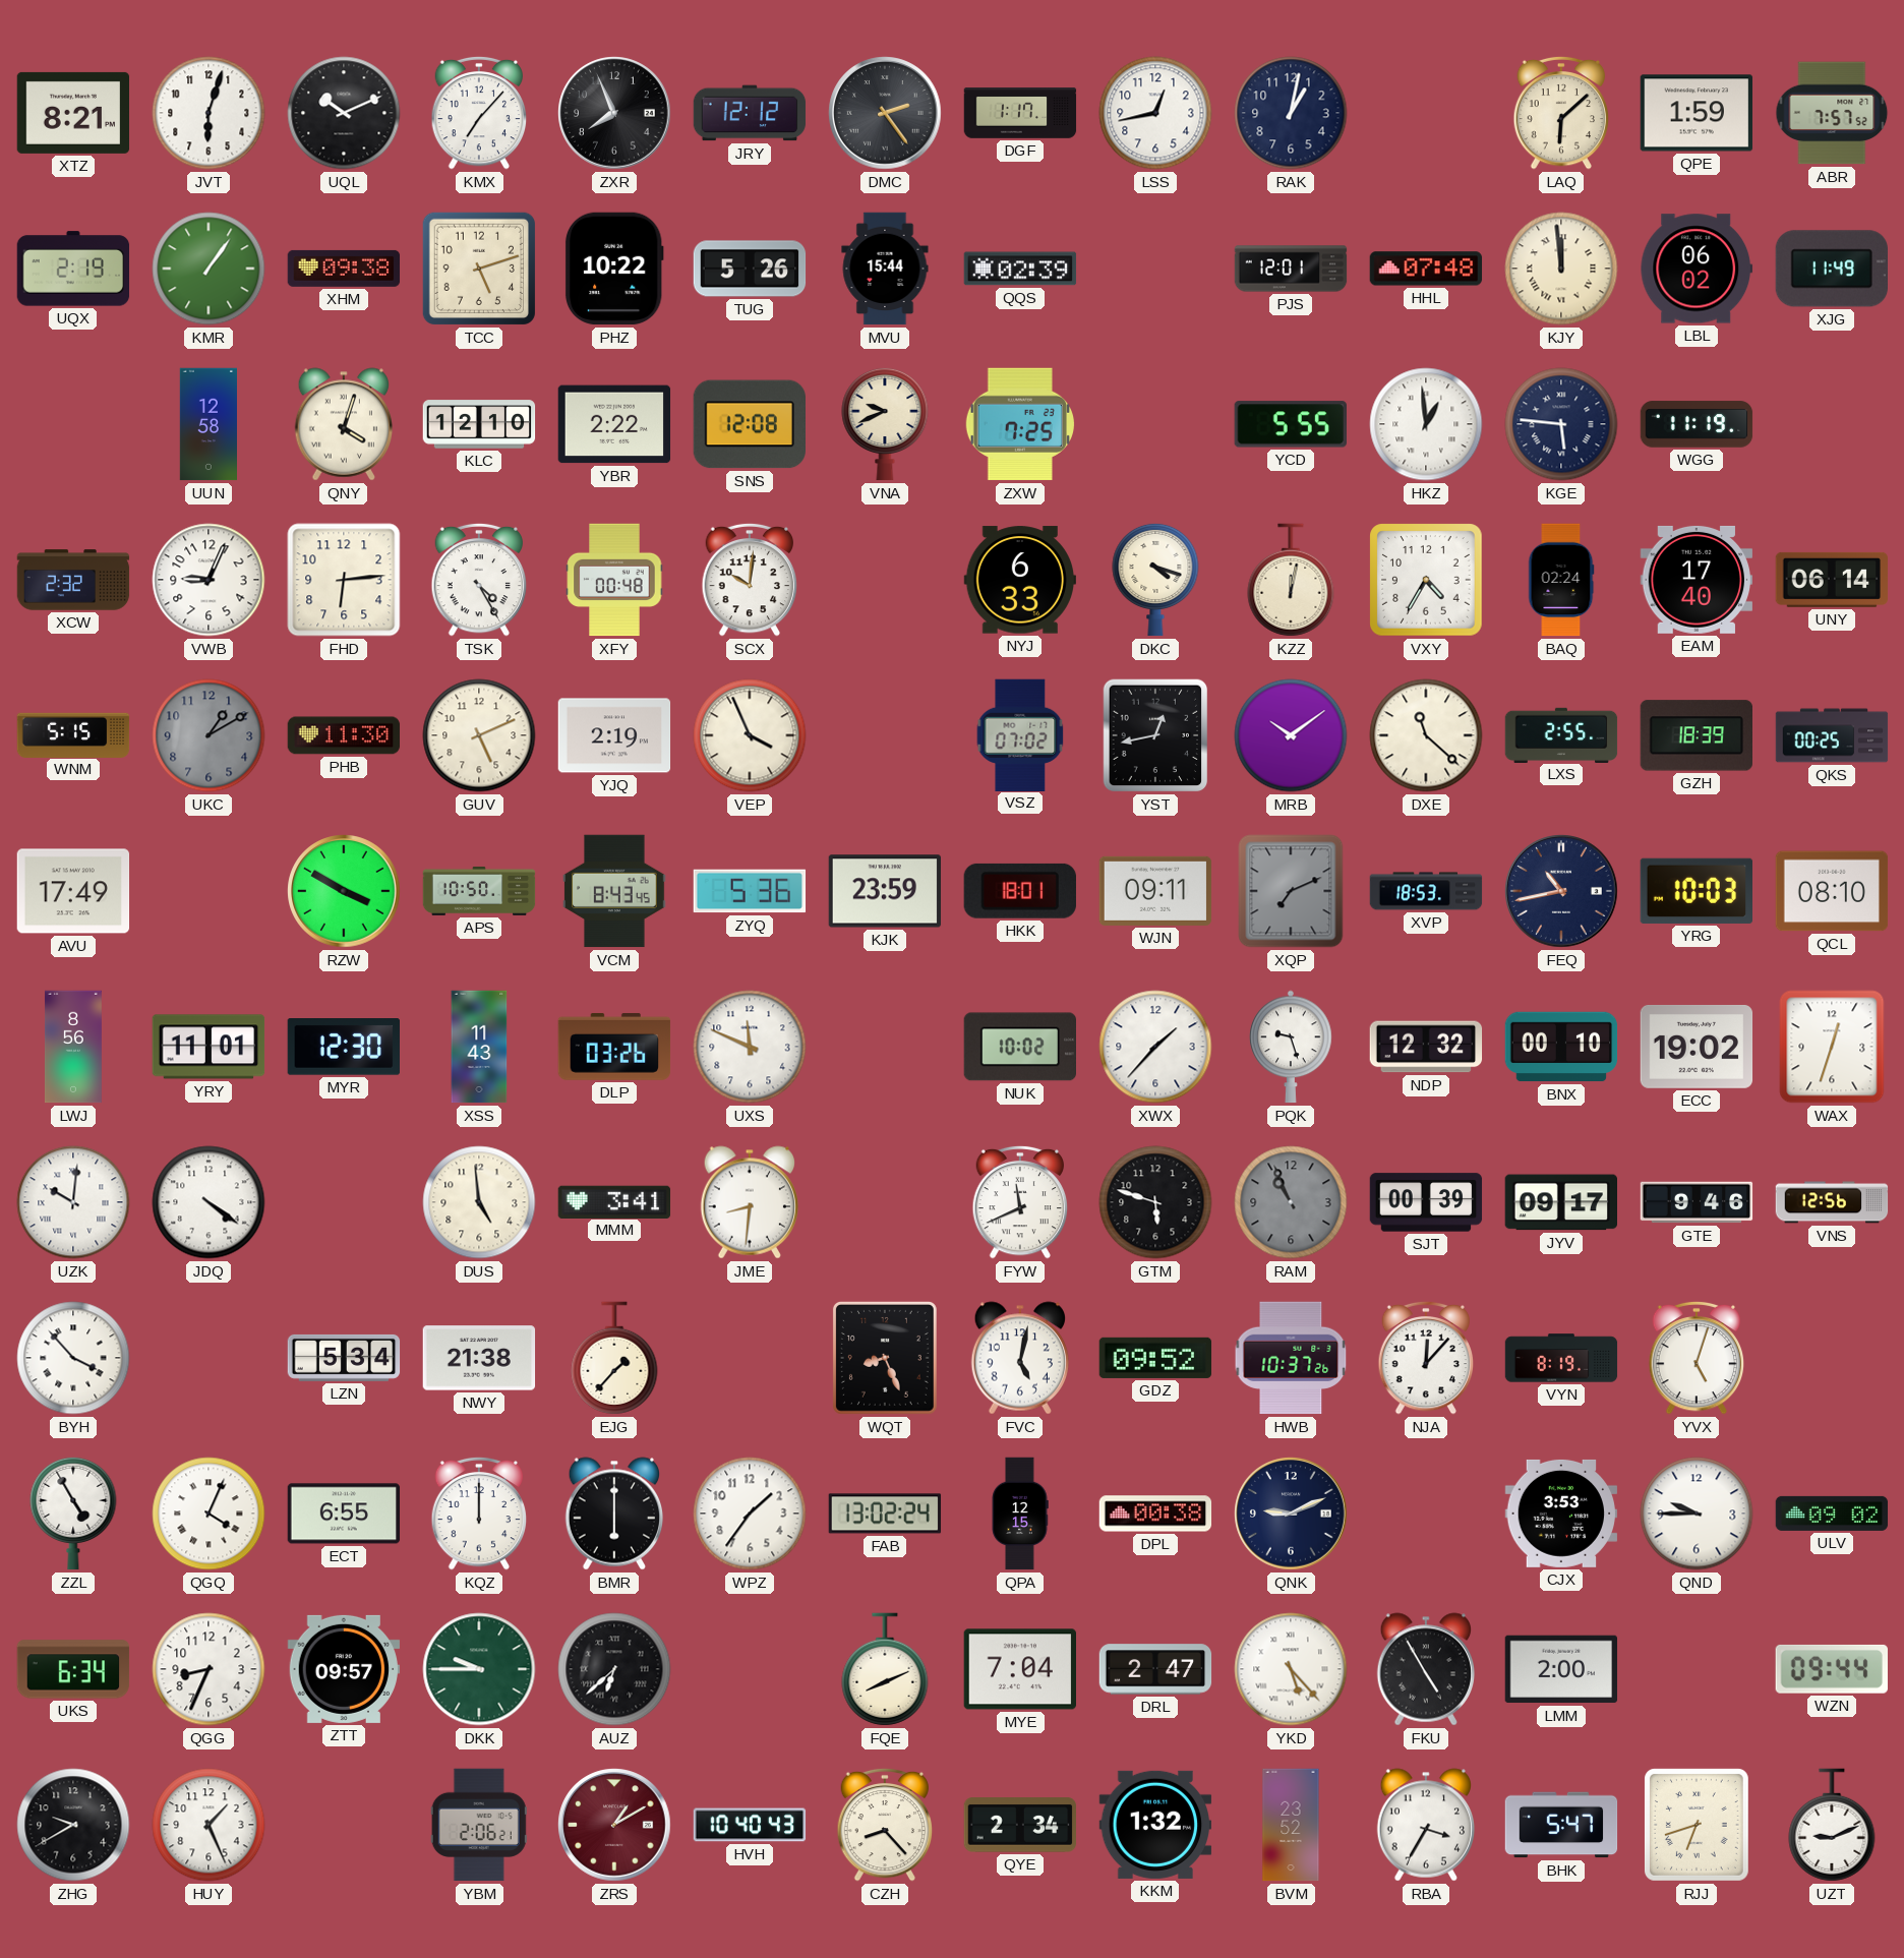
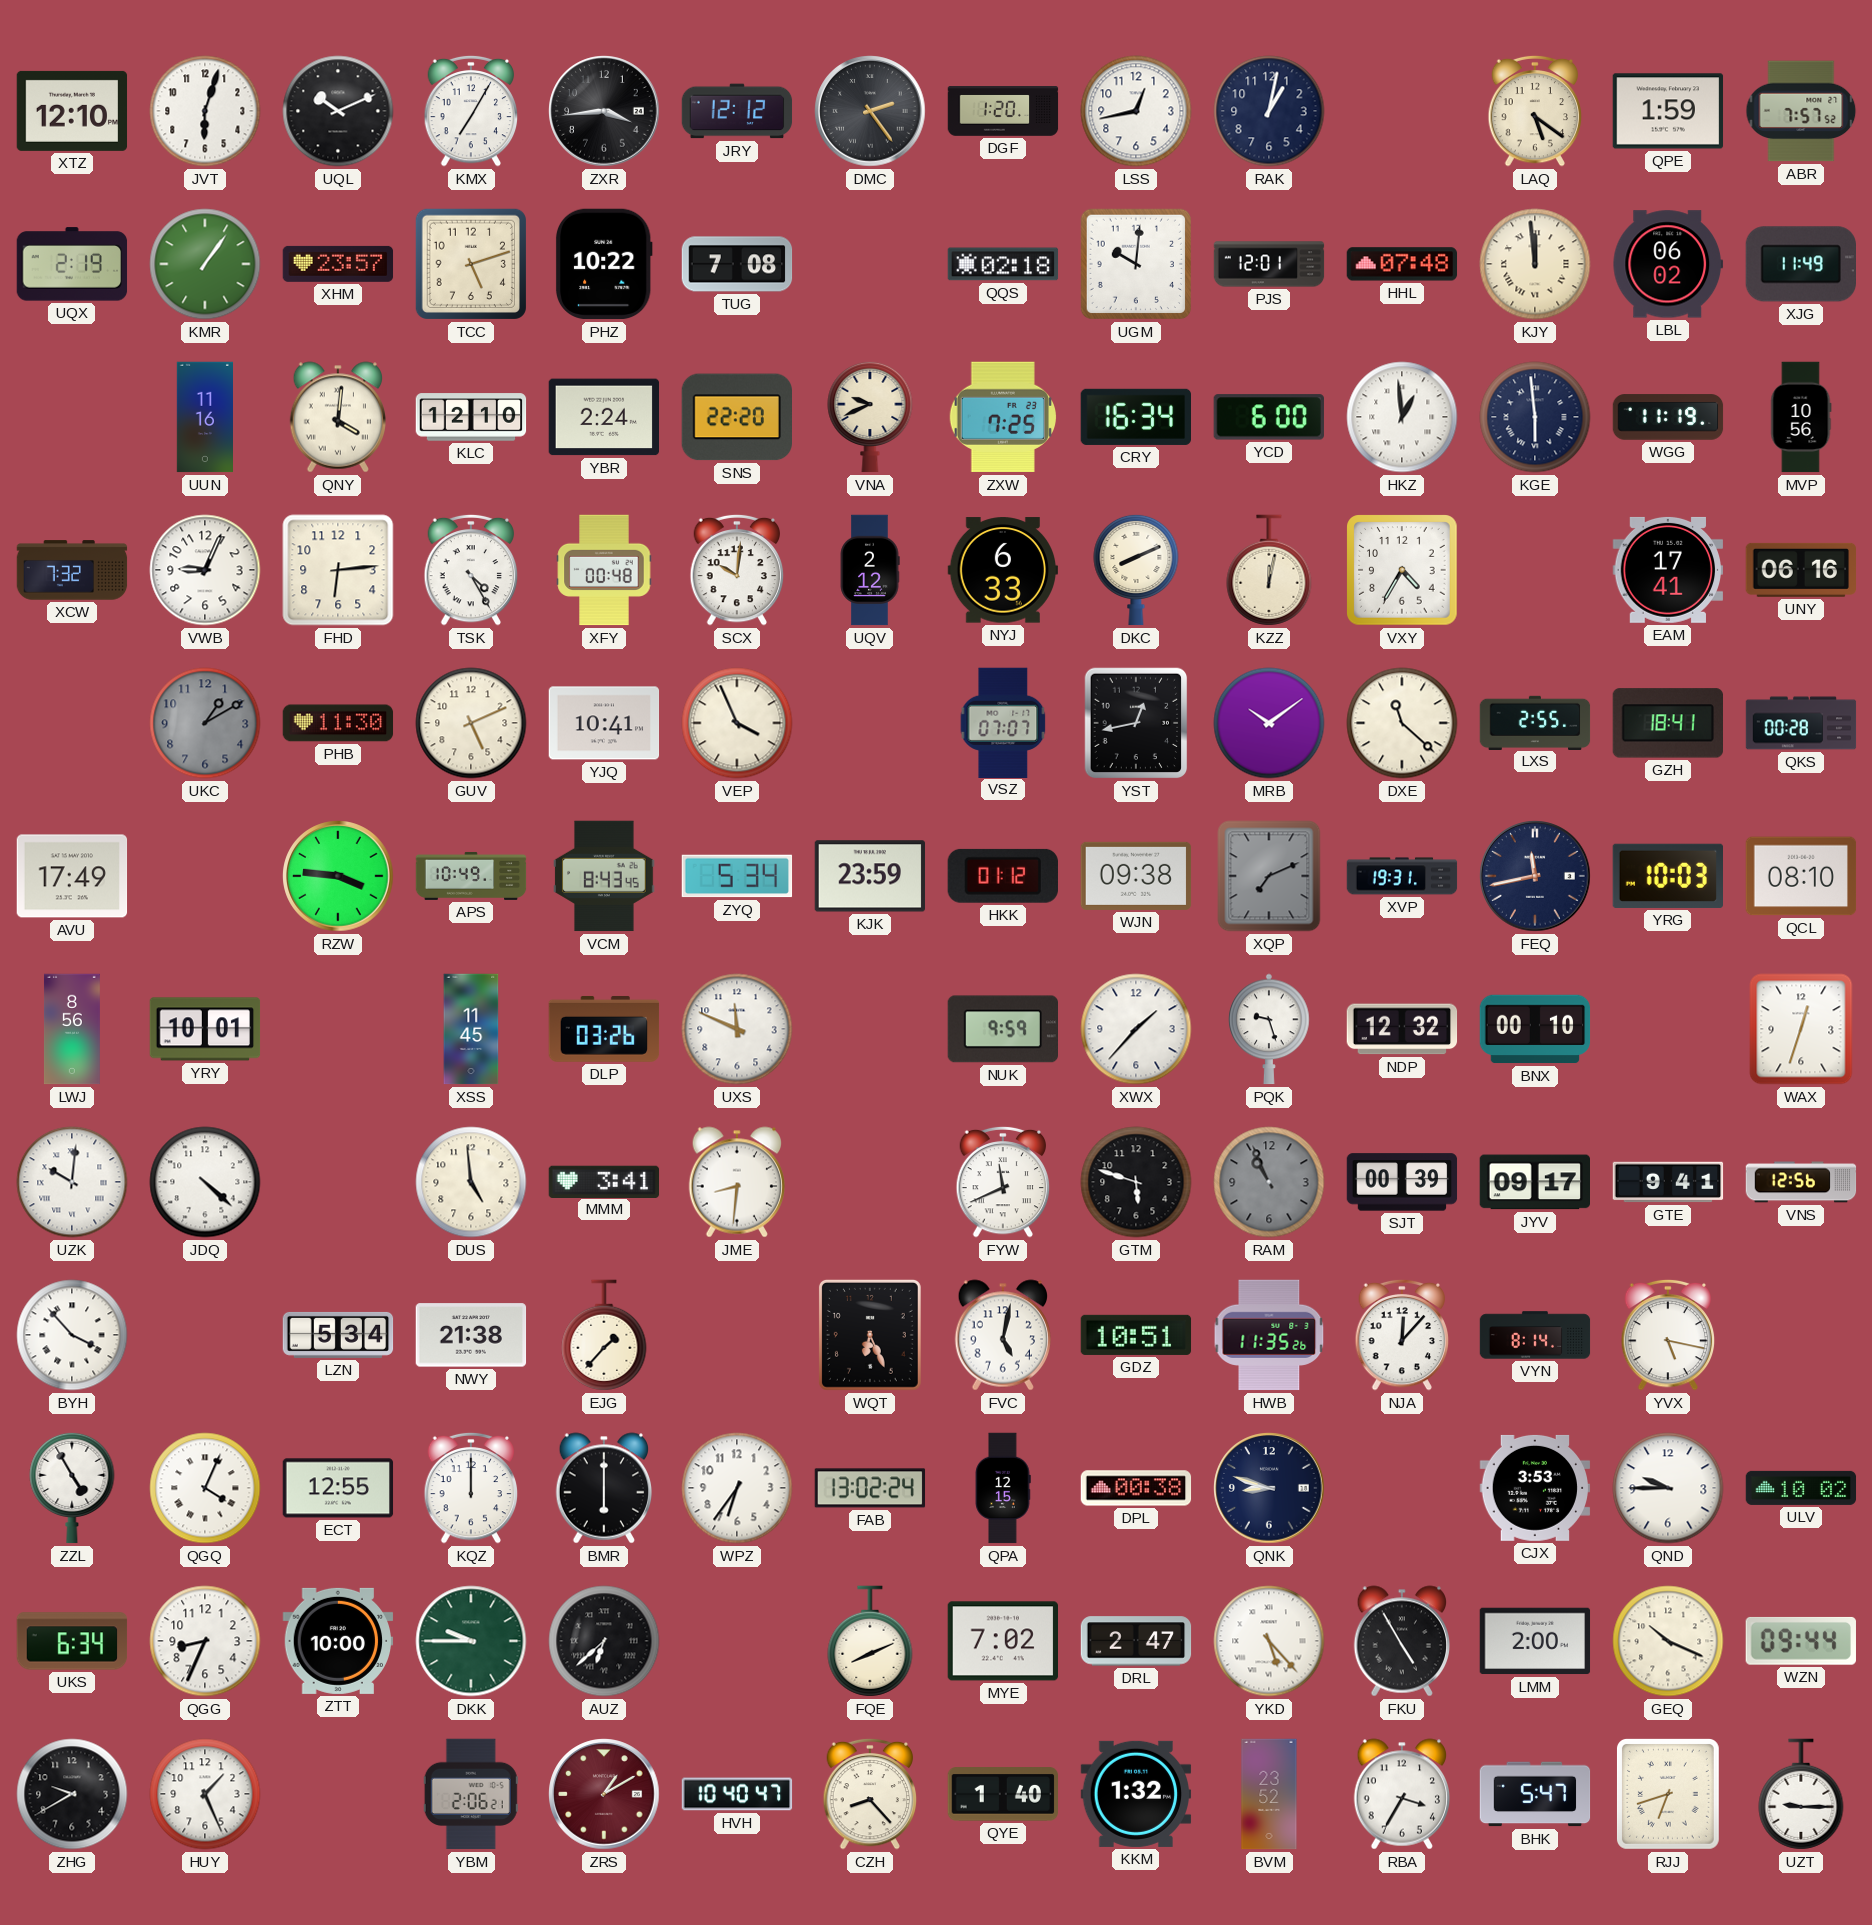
XTZ: 8:21 -> 12:10 (72, 111)
KMX: 7:07 -> 7:05 (471, 111)
ZXR: 7:56 -> 3:44 (604, 111)
DGF: 1:17 -> 1:20 (1003, 111)
LAQ: 6:08 -> 5:21 (1535, 111)
XHM: 09:38 -> 23:57 (338, 264)
TUG: 5:26 -> 7:08 (737, 264)
MVU: 15:44 -> none (885, 269)
QQS: 02:39 -> 02:18 (1003, 264)
UGM: none -> 10:01 (1136, 264)
UUN: 12:58 -> 11:16 (204, 417)
QNY: 4:03 -> 4:01 (337, 417)
YBR: 2:22 -> 2:24 (604, 417)
SNS: 12:08 -> 22:20 (736, 417)
CRY: none -> 16:34 (1135, 417)
YCD: 5:55 -> 6:00 (1269, 417)
KGE: 5:46 -> 5:59 (1535, 417)
MVP: none -> 10:56 (1801, 417)
XCW: 2:32 -> 7:32 (72, 570)
UQV: none -> 2:12 (870, 570)
DKC: 4:18 -> 8:11 (1136, 570)
BAQ: 02:24 -> none (1561, 580)
EAM: 17:40 -> 17:41 (1668, 570)
UNY: 06:14 -> 06:16 (1801, 570)
WNM: 5:15 -> none (73, 734)
YJQ: 2:19 -> 10:41 (604, 723)
VSZ: 07:02 -> 07:07 (1003, 722)
GZH: 18:39 -> 18:41 (1667, 723)
QKS: 00:25 -> 00:28 (1801, 723)
RZW: 3:50 -> 3:46 (338, 876)
APS: 10:50 -> 10:49 (471, 876)
ZYQ: 5:36 -> 5:34 (737, 876)
HKK: 18:01 -> 01:12 (1003, 876)
WJN: 09:11 -> 09:38 (1136, 876)
XVP: 18:53 -> 19:31 (1402, 876)
FEQ: 10:43 -> 11:43 (1535, 876)
YRY: 11:01 -> 10:01 (205, 1029)
MYR: 12:30 -> none (343, 1047)
XSS: 11:43 -> 11:45 (471, 1029)
NUK: 10:02 -> 9:59 (1002, 1029)
ECC: 19:02 -> none (1697, 1047)
JDQ: 4:21 -> 4:22 (205, 1182)
GTE: 9:46 -> 9:41 (1668, 1182)
WQT: 8:26 -> 6:26 (870, 1335)
GDZ: 09:52 -> 10:51 (1136, 1335)
HWB: 10:37 -> 11:35 (1269, 1335)
VYN: 8:19 -> 8:14 (1535, 1335)
YVX: 5:03 -> 5:17 (1668, 1335)
ECT: 6:55 -> 12:55 (338, 1488)
WPZ: 1:36 -> 6:36 (737, 1488)
QNK: 9:11 -> 8:48 (1269, 1488)
ULV: 09:02 -> 10:02 (1801, 1488)
ZTT: 09:57 -> 10:00 (338, 1641)
MYE: 7:04 -> 7:02 (1002, 1641)
GEQ: none -> 10:19 (1668, 1641)
HVH: 10:40:43 -> 10:40:47 (737, 1794)
QYE: 2:34 -> 1:40 (1003, 1794)
UZT: 9:11 -> 9:15 (1801, 1794)
